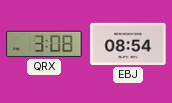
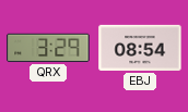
QRX: 3:08 -> 3:29 (48, 48)
